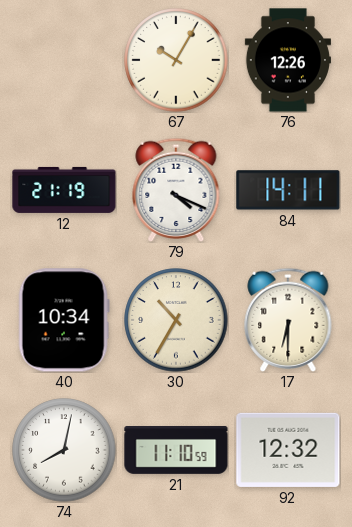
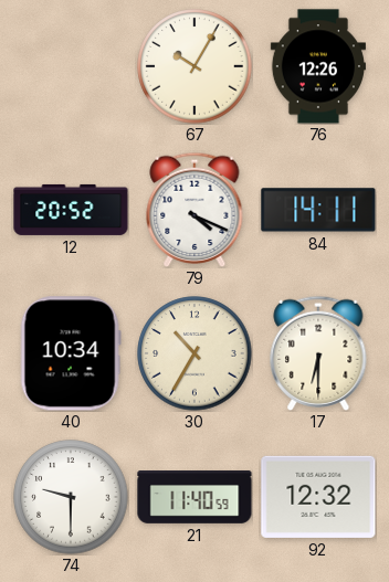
12: 21:19 -> 20:52 (71, 210)
74: 8:02 -> 9:30 (71, 497)
21: 11:10 -> 11:40 (195, 498)
